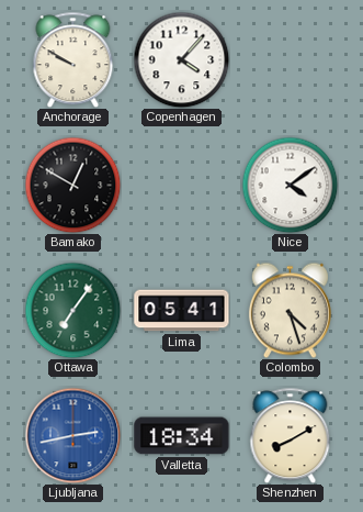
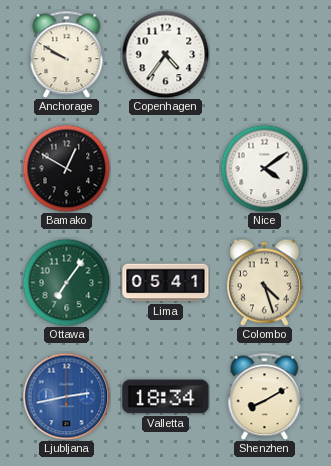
Copenhagen: 4:07 -> 4:36 (165, 54)
